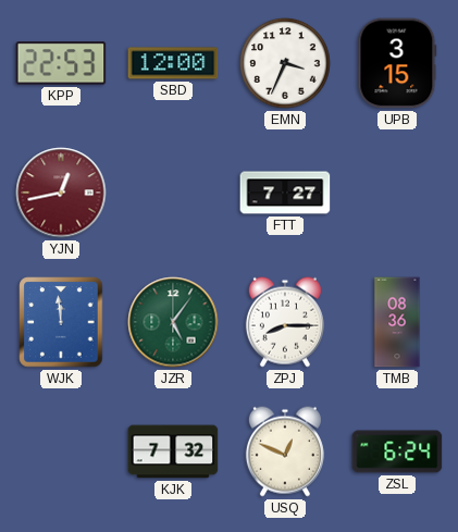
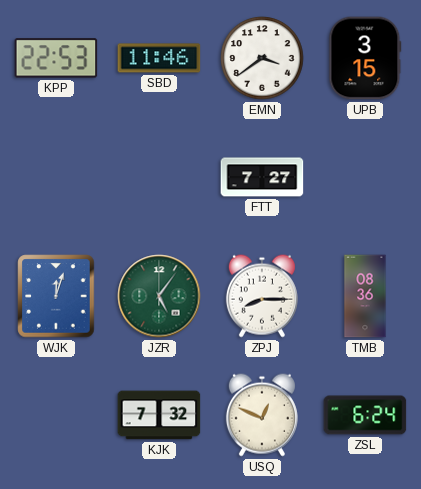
SBD: 12:00 -> 11:46 (159, 58)
EMN: 3:34 -> 3:39 (262, 58)
YJN: 12:43 -> none (61, 193)
WJK: 11:59 -> 12:03 (56, 296)
